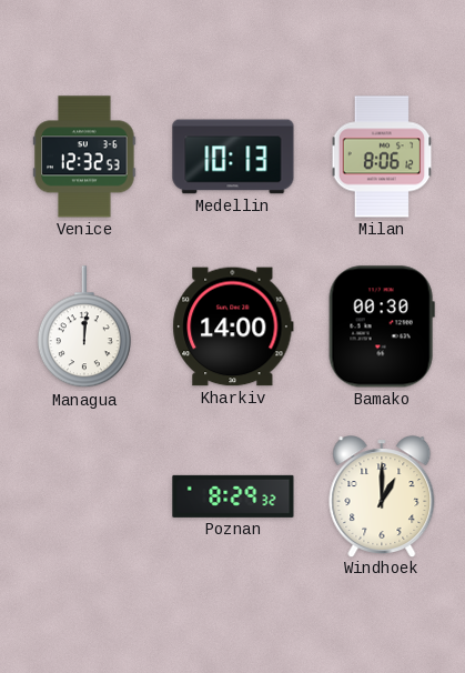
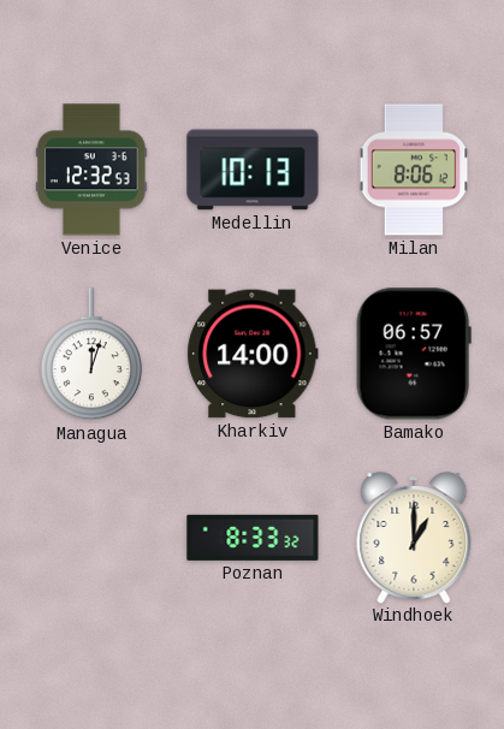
Managua: 12:01 -> 12:03 (91, 355)
Bamako: 00:30 -> 06:57 (414, 354)
Poznan: 8:29 -> 8:33 (253, 538)
